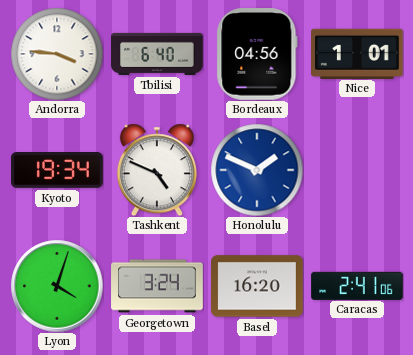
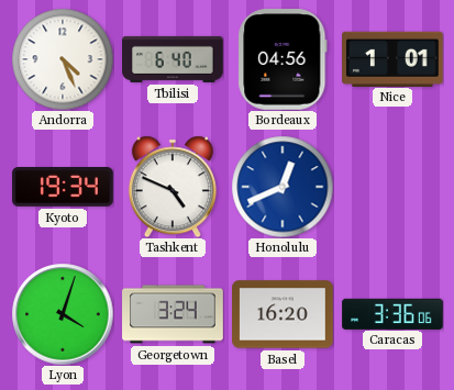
Andorra: 3:46 -> 4:26 (63, 59)
Honolulu: 1:49 -> 12:41 (283, 187)
Caracas: 2:41 -> 3:36 (392, 313)
